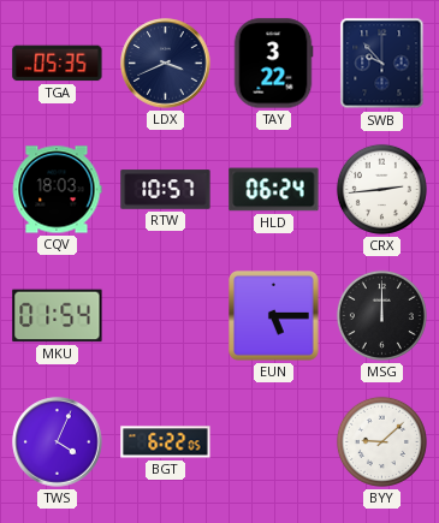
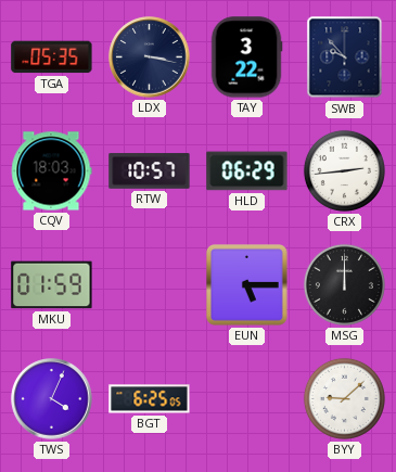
LDX: 3:41 -> 3:17 (150, 58)
HLD: 06:24 -> 06:29 (247, 171)
MKU: 01:54 -> 01:59 (52, 285)
BGT: 6:22 -> 6:25 (150, 399)
